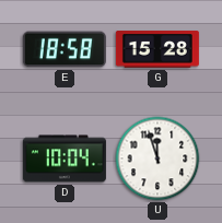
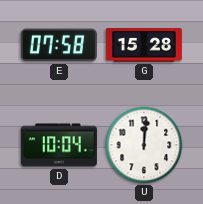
E: 18:58 -> 07:58 (59, 45)
U: 11:57 -> 12:01 (144, 145)
